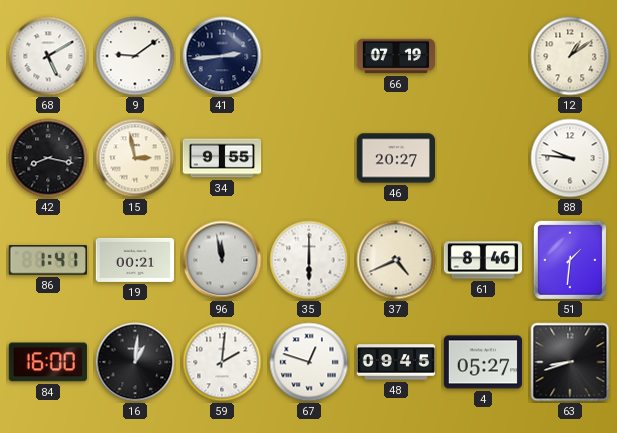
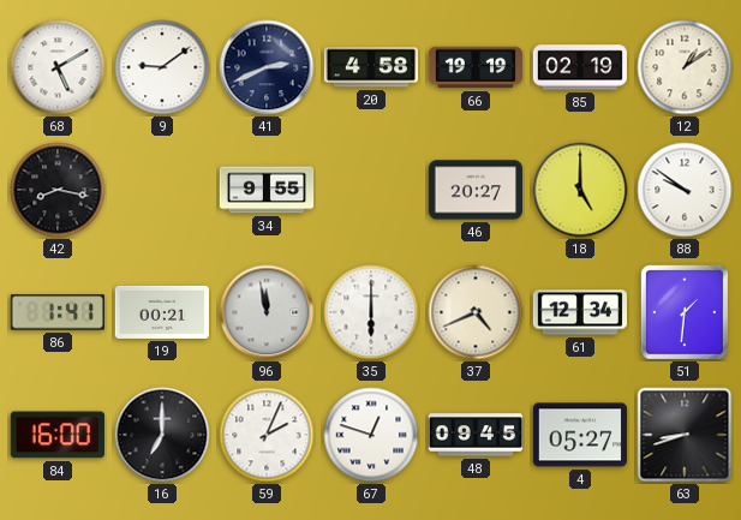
41: 2:44 -> 2:41 (267, 67)
20: none -> 4:58 (371, 67)
66: 07:19 -> 19:19 (476, 67)
85: none -> 02:19 (579, 67)
15: 2:58 -> none (135, 158)
18: none -> 5:00 (580, 190)
88: 9:46 -> 9:51 (685, 190)
61: 8:46 -> 12:34 (579, 312)
16: 1:01 -> 7:00 (162, 435)
59: 2:01 -> 2:04 (267, 435)
